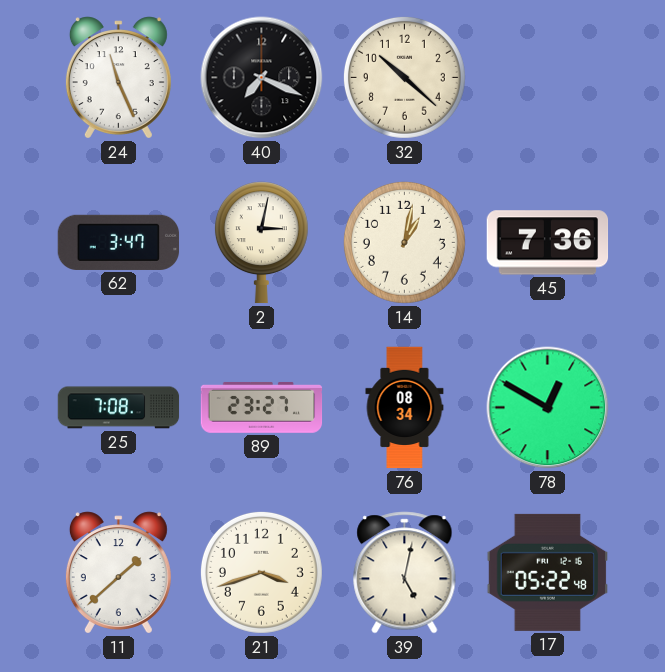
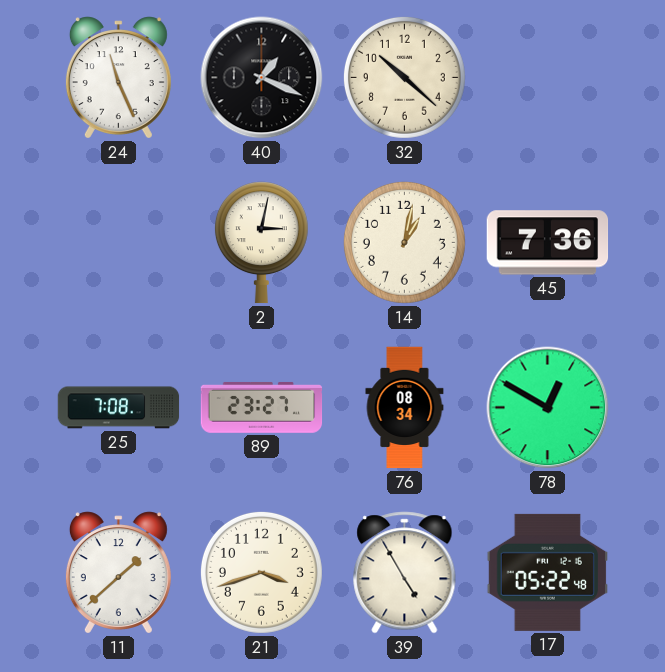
40: 7:19 -> 1:19 (262, 78)
62: 3:47 -> none (119, 242)
39: 5:02 -> 4:55 (405, 573)
